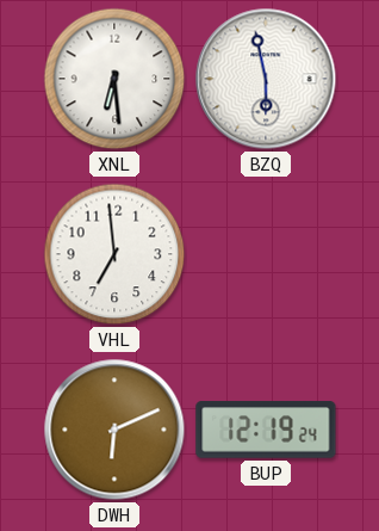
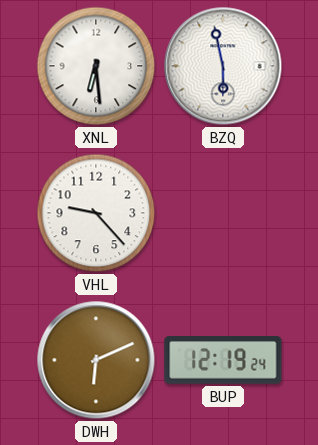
VHL: 6:59 -> 9:23 (96, 213)
